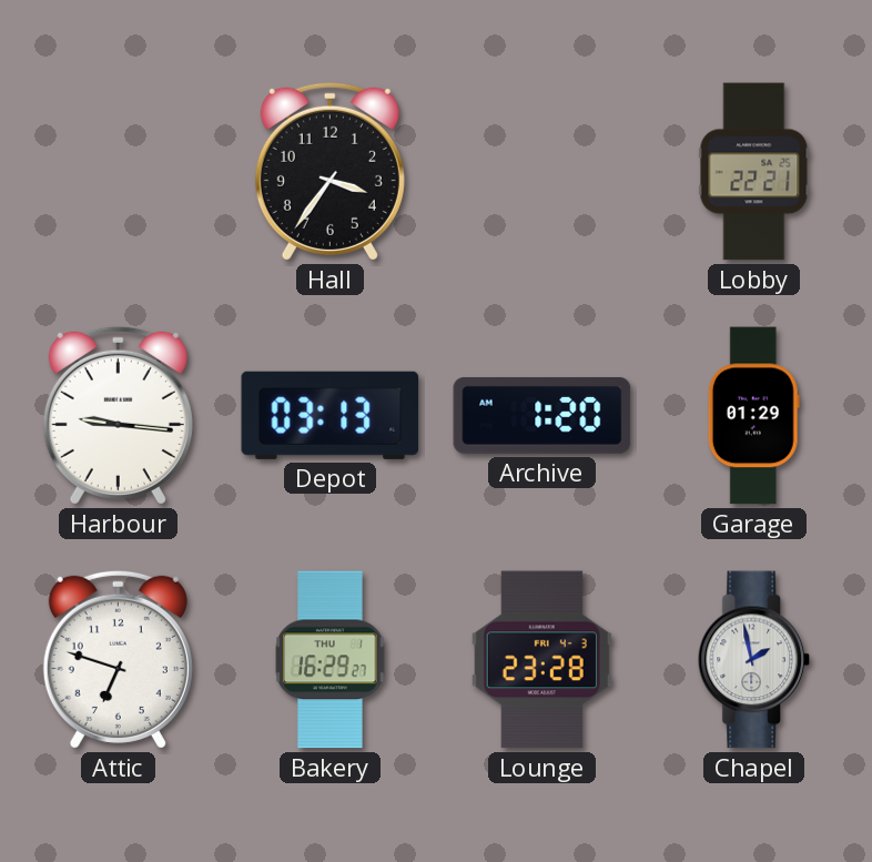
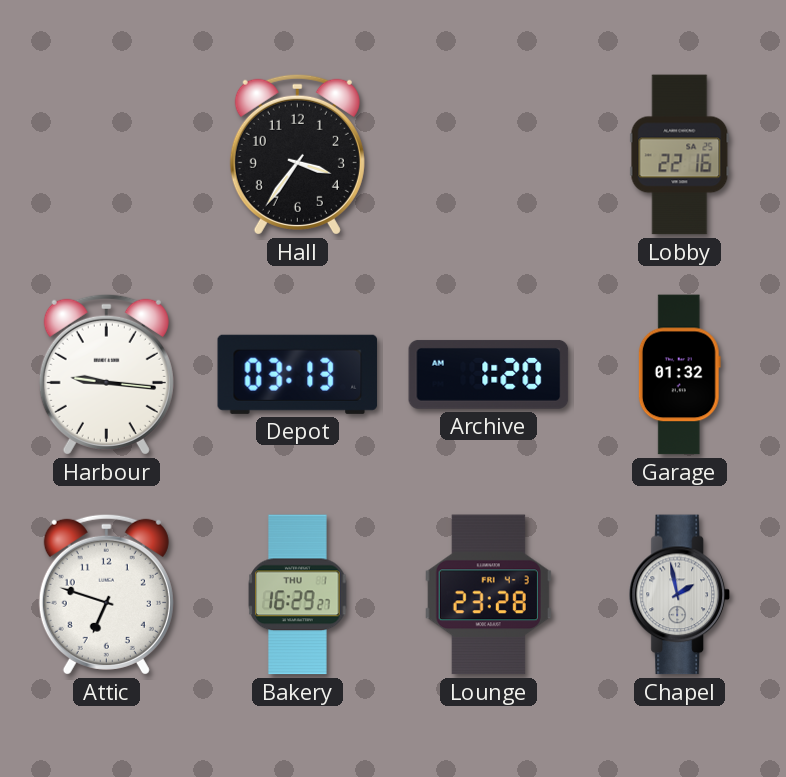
Lobby: 22:21 -> 22:16 (680, 155)
Garage: 01:29 -> 01:32 (679, 375)
